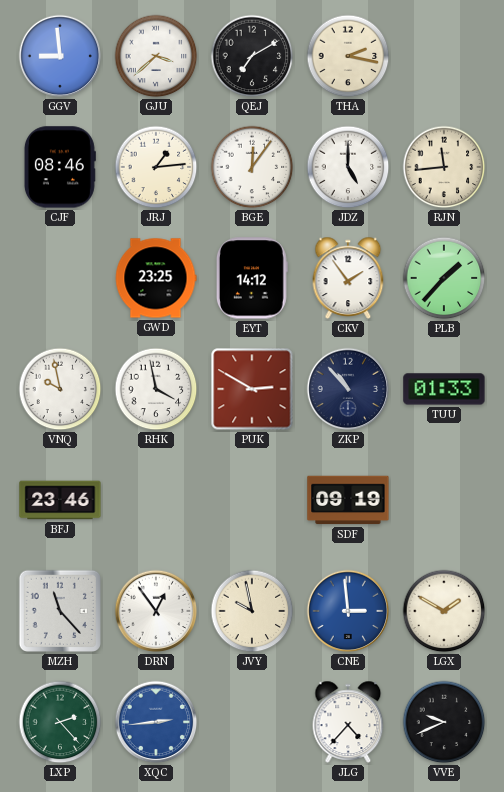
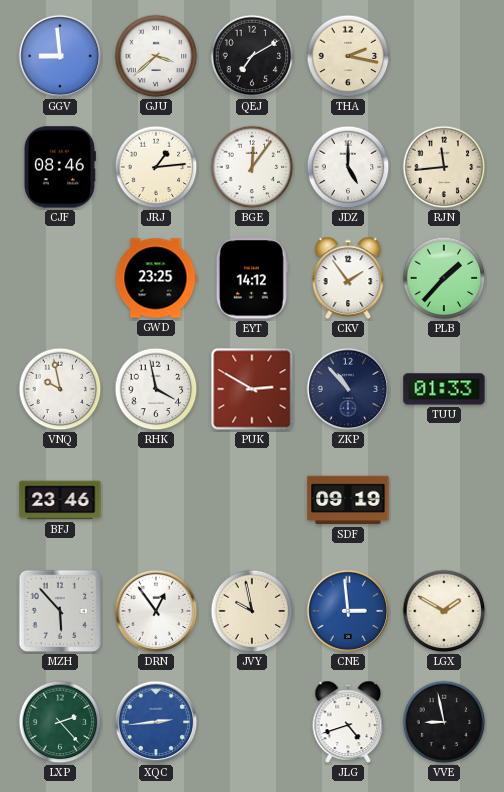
MZH: 11:23 -> 5:53 (60, 611)
JLG: 4:37 -> 4:42 (348, 722)
VVE: 9:41 -> 8:58 (444, 722)
